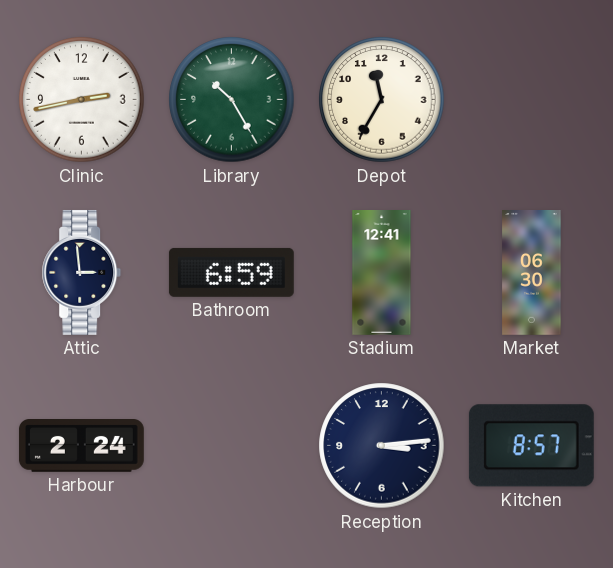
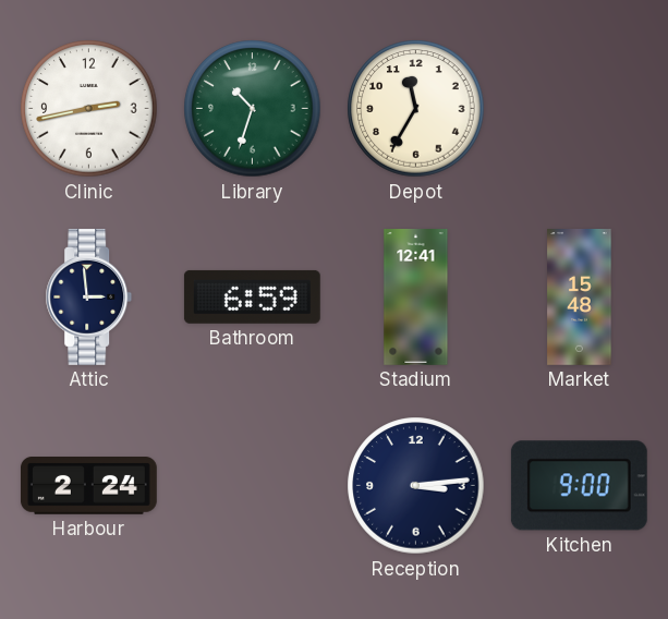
Library: 10:25 -> 10:33 (253, 109)
Market: 06:30 -> 15:48 (580, 298)
Kitchen: 8:57 -> 9:00 (579, 486)
